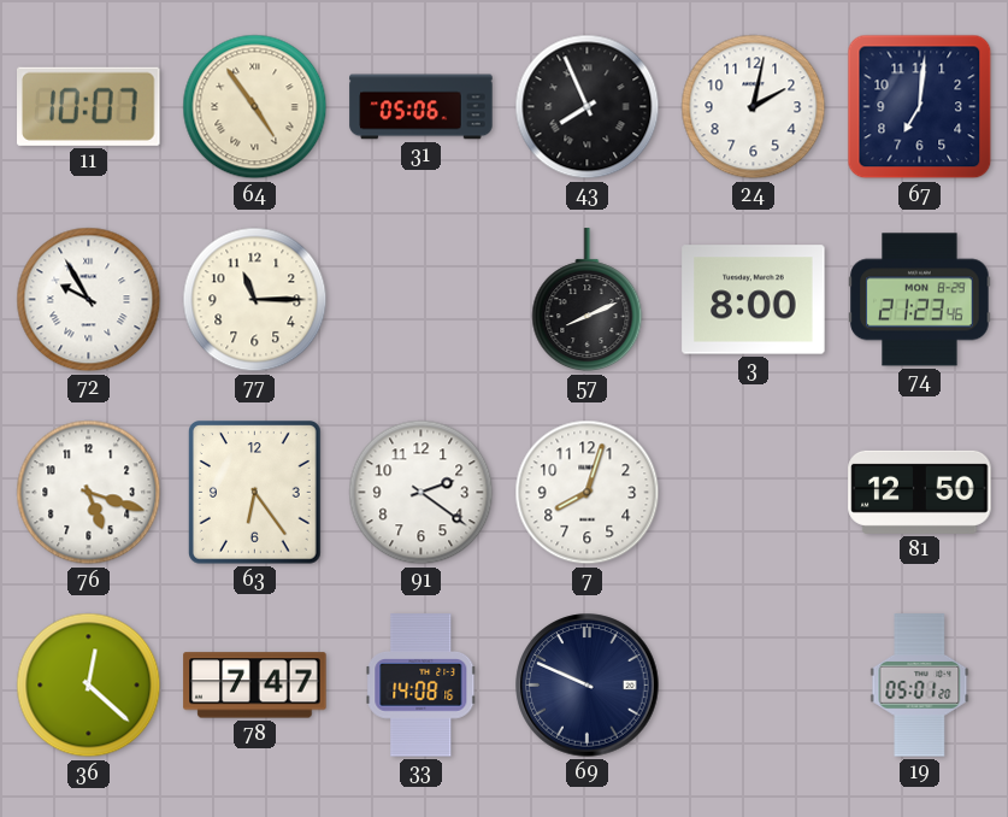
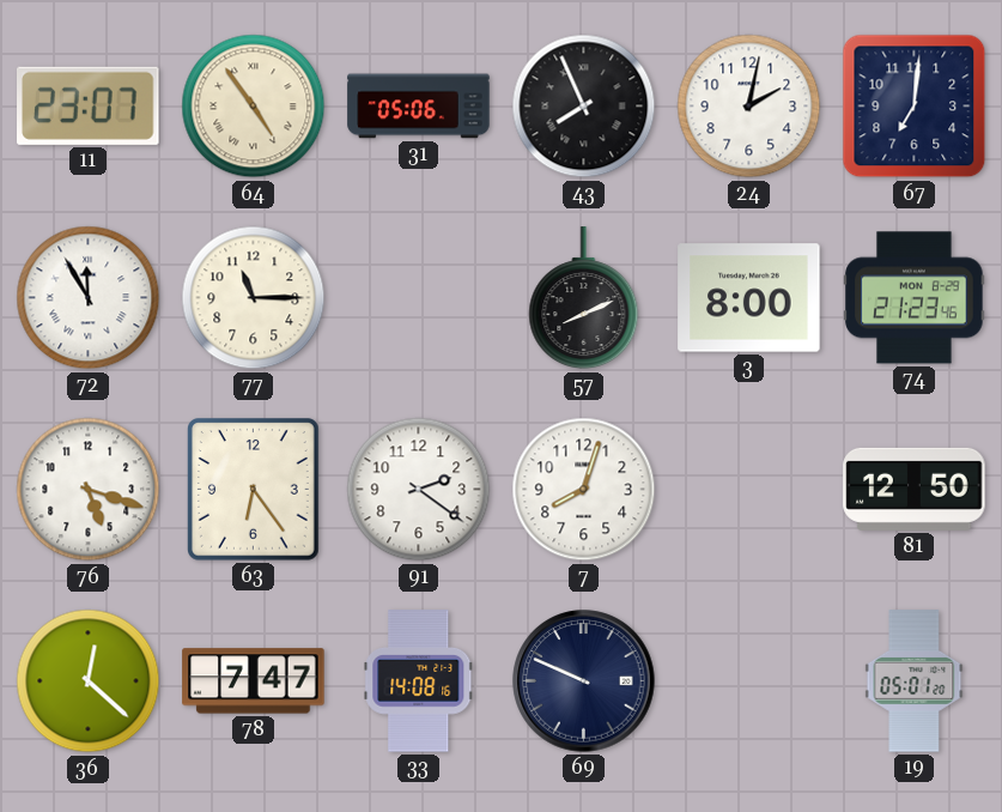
11: 10:07 -> 23:07 (89, 105)
72: 9:55 -> 11:55 (89, 298)
